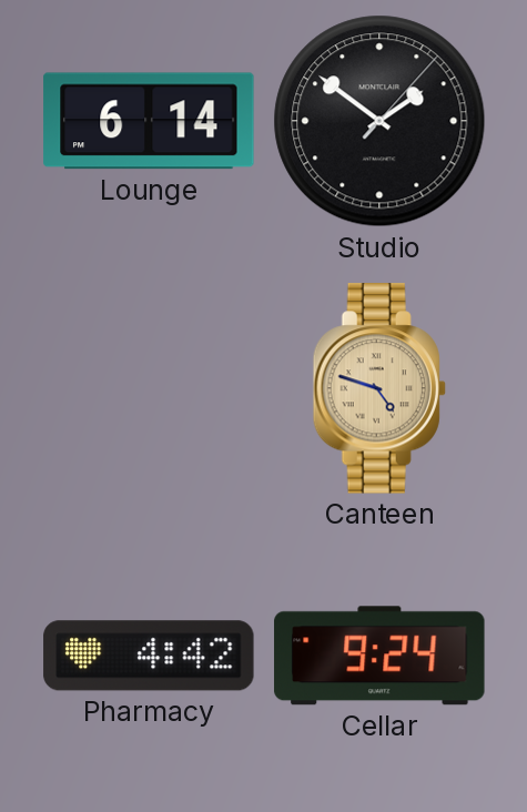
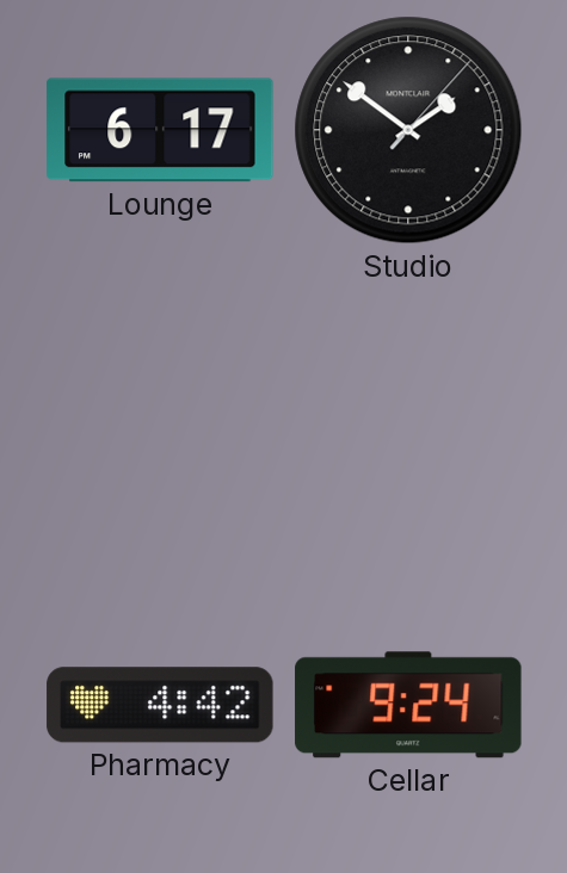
Lounge: 6:14 -> 6:17 (160, 130)
Canteen: 4:48 -> none (379, 388)
